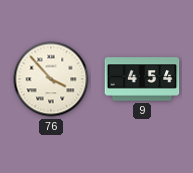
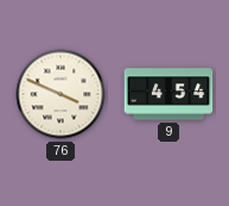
76: 3:53 -> 3:49 (61, 94)
